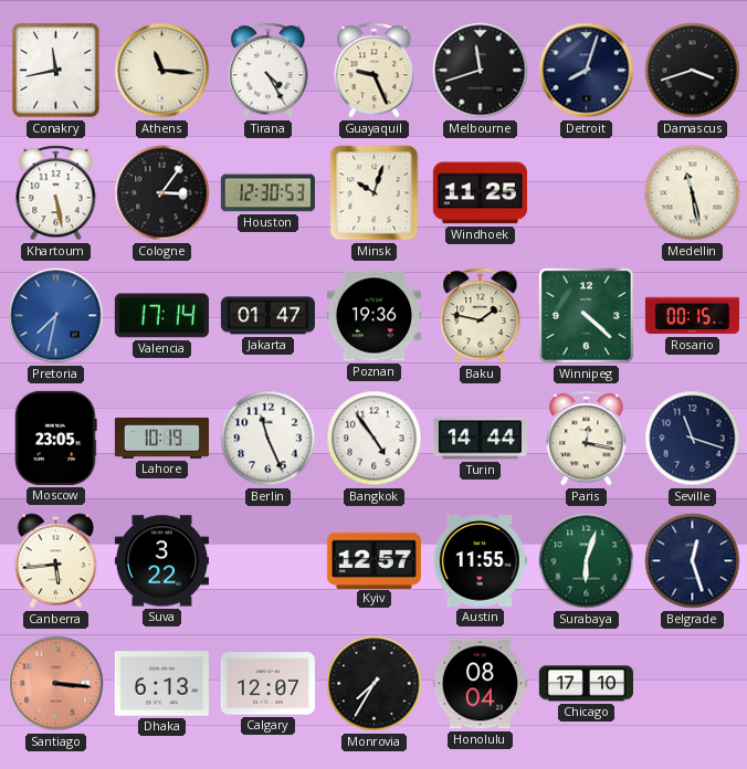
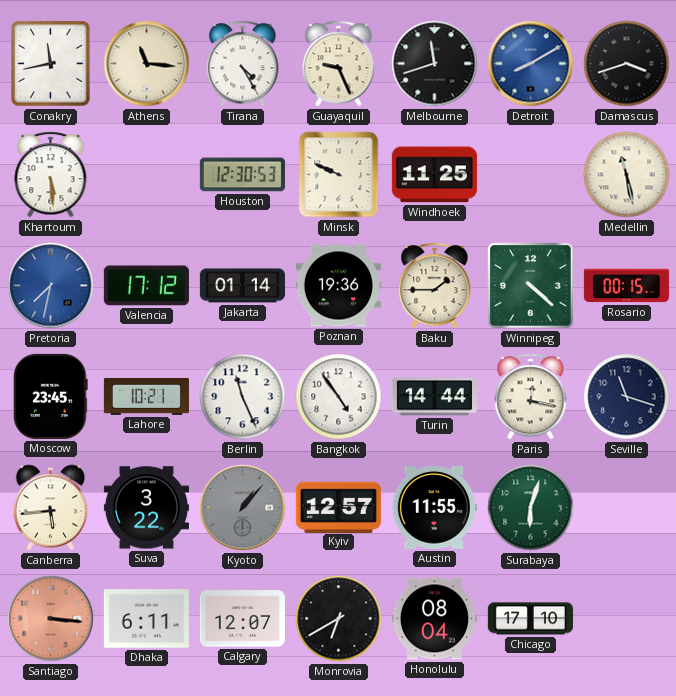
Detroit: 8:03 -> 8:10 (531, 64)
Detroit dial: navy -> blue (531, 64)
Khartoum: 5:28 -> 5:29 (51, 175)
Cologne: 3:06 -> none (162, 193)
Minsk: 10:03 -> 9:49 (339, 175)
Valencia: 17:14 -> 17:12 (146, 286)
Jakarta: 01:47 -> 01:14 (242, 286)
Baku: 1:47 -> 1:45 (435, 286)
Moscow: 23:05 -> 23:45 (51, 396)
Lahore: 10:19 -> 10:21 (146, 396)
Kyoto: none -> 1:07 (243, 508)
Belgrade: 12:27 -> none (693, 561)
Dhaka: 6:13 -> 6:11 (146, 619)
Monrovia: 7:35 -> 6:40 (339, 619)
